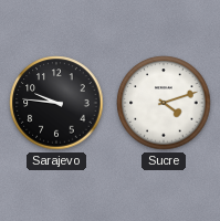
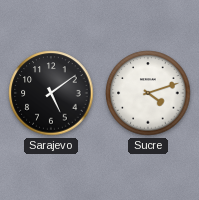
Sarajevo: 9:46 -> 5:09 (51, 93)
